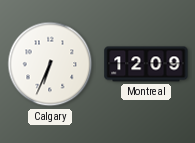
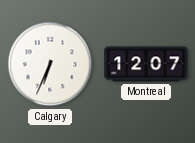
Montreal: 12:09 -> 12:07 (146, 64)
